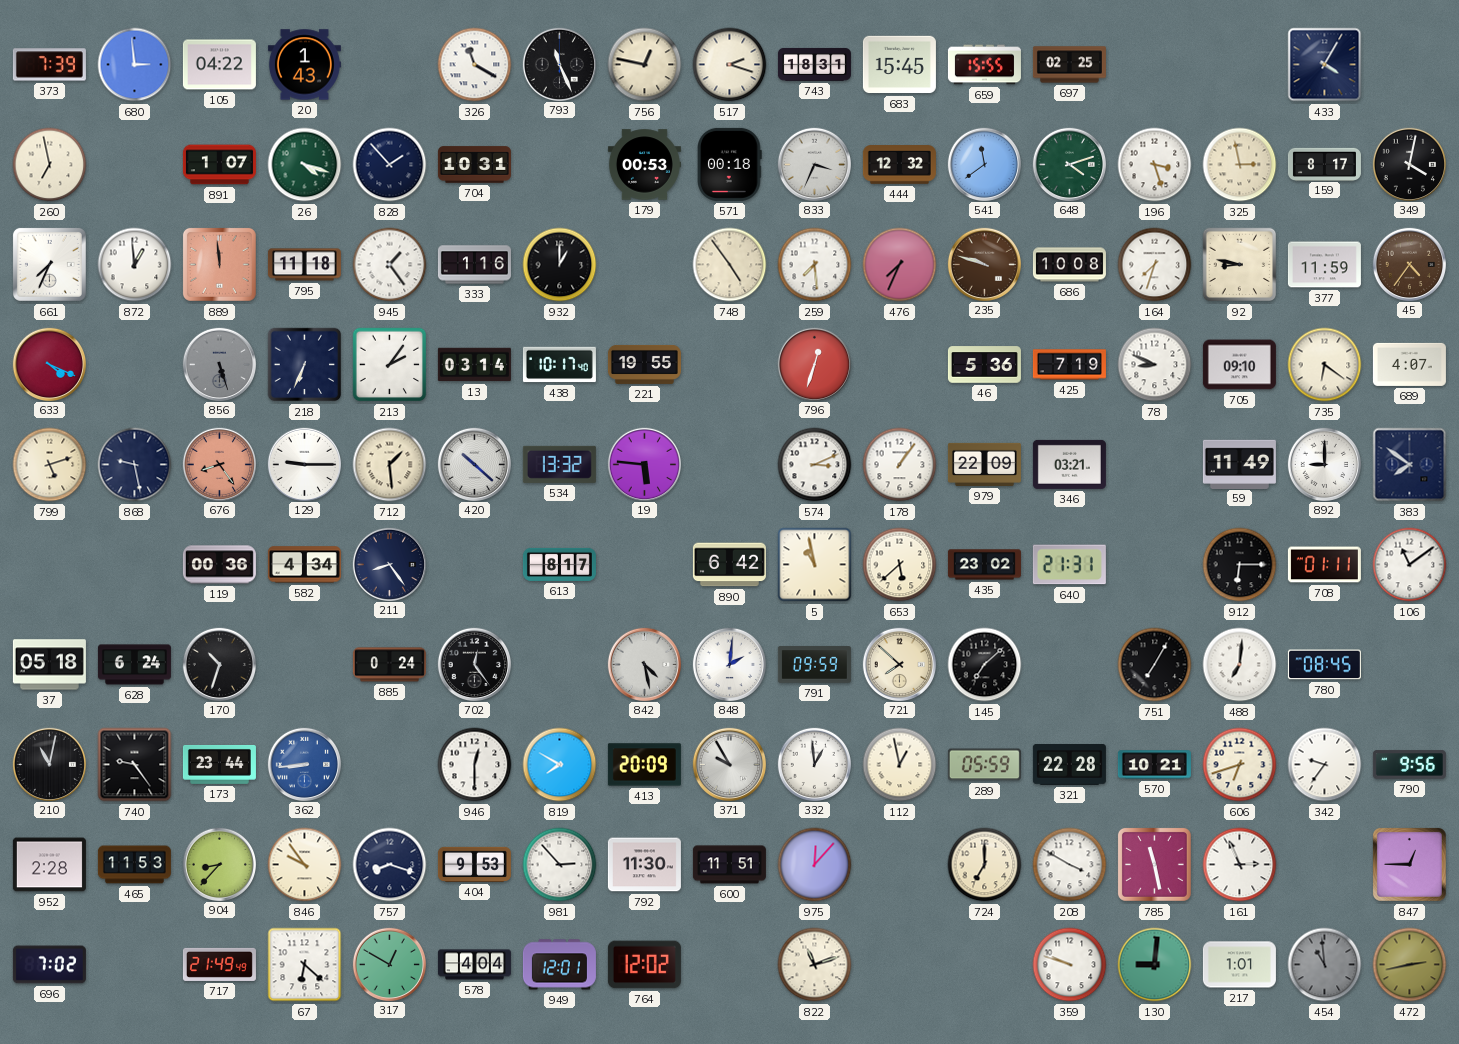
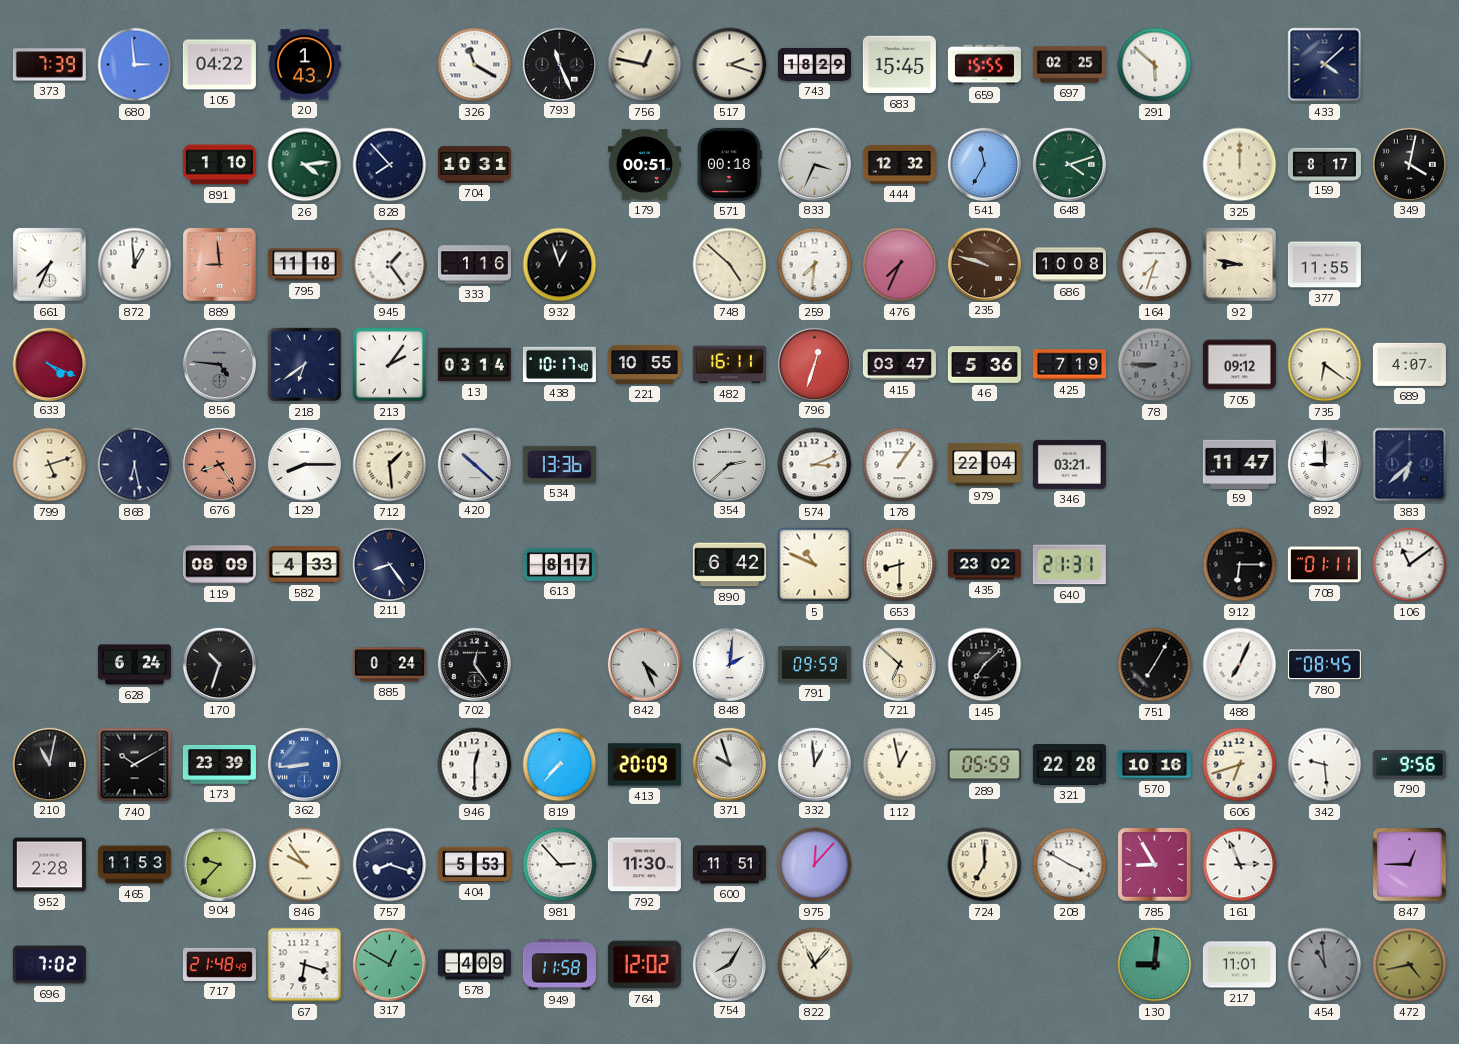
743: 18:31 -> 18:29 (814, 64)
291: none -> 5:52 (1155, 65)
433: 4:05 -> 4:08 (1325, 65)
260: 6:58 -> none (50, 165)
891: 1:07 -> 1:10 (219, 165)
26: 4:18 -> 4:14 (305, 165)
828: 1:53 -> 7:53 (390, 165)
179: 00:53 -> 00:51 (644, 165)
541: 11:39 -> 11:35 (984, 164)
196: 3:27 -> none (1155, 165)
325: 2:58 -> 12:00 (1240, 165)
889: 11:59 -> 8:59 (219, 264)
932: 1:00 -> 12:57 (560, 265)
748: 4:54 -> 4:52 (730, 265)
259: 7:29 -> 7:31 (815, 265)
377: 11:59 -> 11:55 (1324, 265)
45: 4:36 -> none (1409, 264)
856: 5:27 -> 4:46 (219, 364)
218: 6:34 -> 6:39 (305, 365)
221: 19:55 -> 10:55 (644, 364)
482: none -> 16:11 (729, 365)
415: none -> 03:47 (899, 365)
78: 8:49 -> 8:45 (1155, 365)
78 dial: white -> grey (1155, 365)
705: 09:10 -> 09:12 (1239, 365)
868: 9:28 -> 6:28 (135, 465)
129: 9:15 -> 8:15 (304, 464)
534: 13:32 -> 13:36 (559, 464)
19: 5:46 -> none (644, 464)
354: none -> 2:38 (729, 464)
979: 22:09 -> 22:04 (984, 464)
59: 11:49 -> 11:47 (1239, 464)
383: 7:51 -> 6:38 (1410, 465)
119: 00:36 -> 08:09 (219, 565)
582: 4:34 -> 4:33 (304, 565)
5: 10:58 -> 10:49 (815, 565)
653: 5:38 -> 8:30 (900, 565)
37: 05:18 -> none (49, 665)
842: 4:28 -> 4:26 (644, 664)
721: 7:52 -> 6:52 (899, 664)
488: 7:01 -> 7:04 (1240, 665)
740: 9:24 -> 10:10 (135, 765)
173: 23:44 -> 23:39 (219, 765)
819: 7:50 -> 7:37 (560, 765)
371: 9:55 -> 9:57 (729, 764)
570: 10:21 -> 10:16 (1154, 765)
342: 9:36 -> 9:29 (1325, 765)
904: 8:37 -> 9:37 (219, 864)
404: 9:53 -> 5:53 (474, 864)
785: 11:28 -> 8:55 (1154, 864)
717: 21:49 -> 21:48 (219, 964)
67: 6:22 -> 6:18 (305, 965)
578: 4:04 -> 4:09 (474, 965)
949: 12:01 -> 11:58 (559, 965)
754: none -> 8:05 (729, 964)
822: 11:12 -> 11:07 (815, 965)
359: 9:48 -> none (1070, 965)
217: 1:01 -> 11:01 (1239, 965)
472: 2:43 -> 4:43 (1410, 965)
